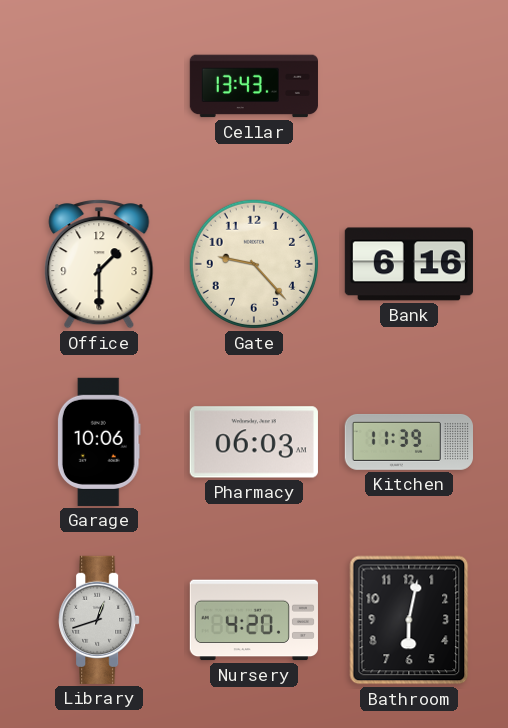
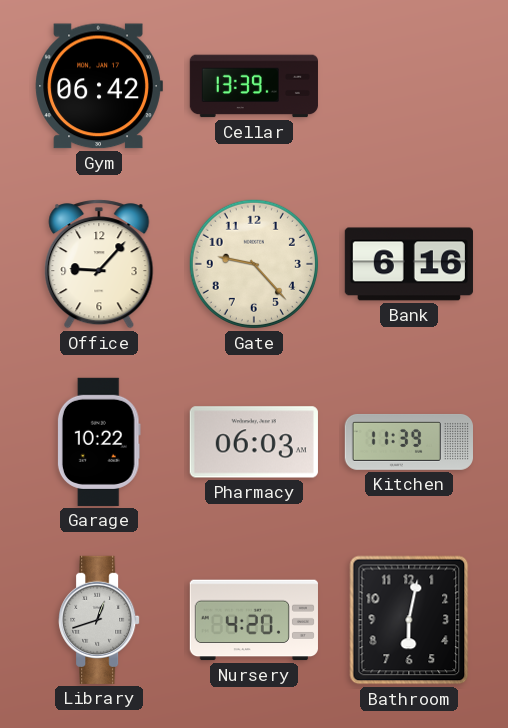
Gym: none -> 06:42 (99, 86)
Cellar: 13:43 -> 13:39 (254, 86)
Office: 1:30 -> 9:07 (99, 264)
Garage: 10:06 -> 10:22 (99, 442)
